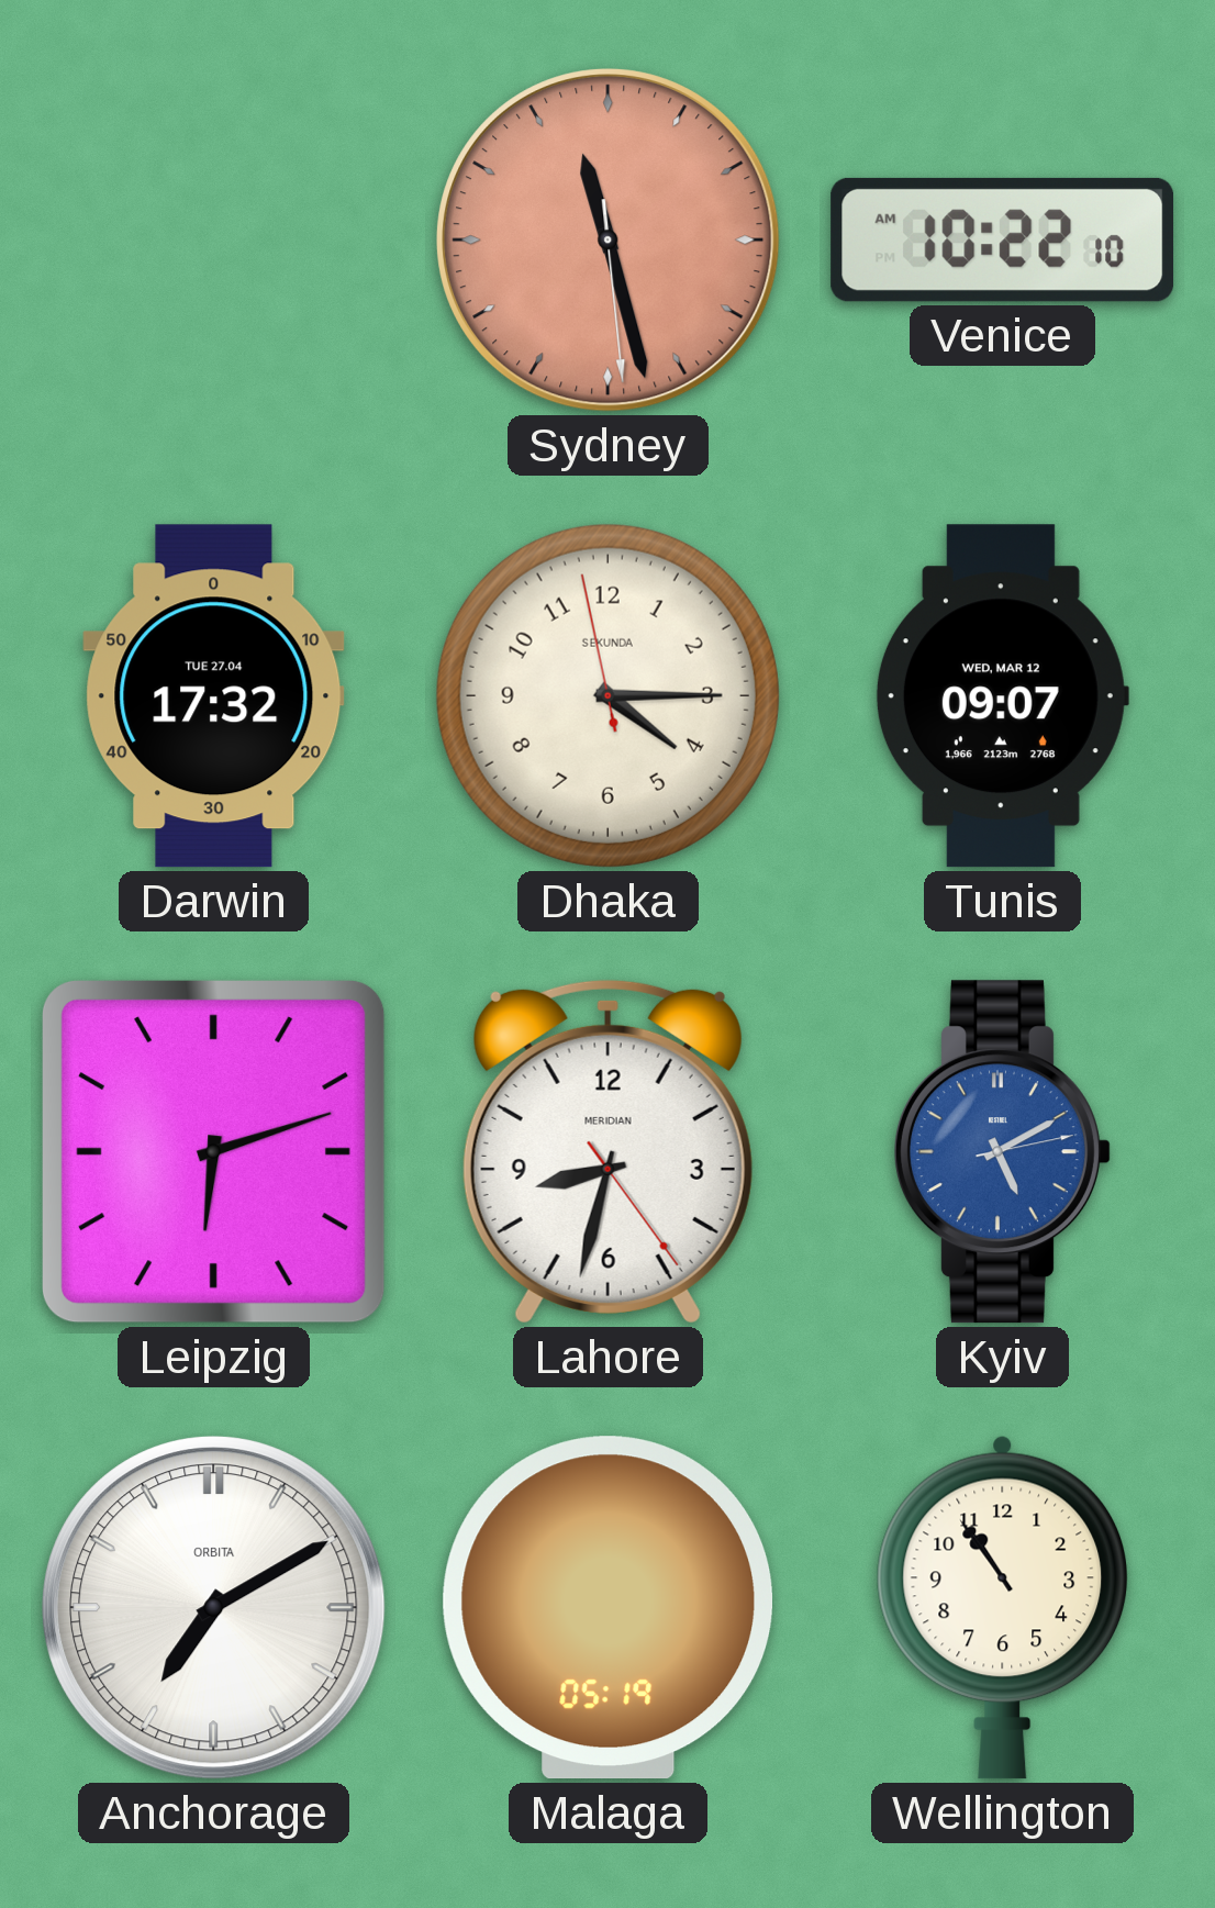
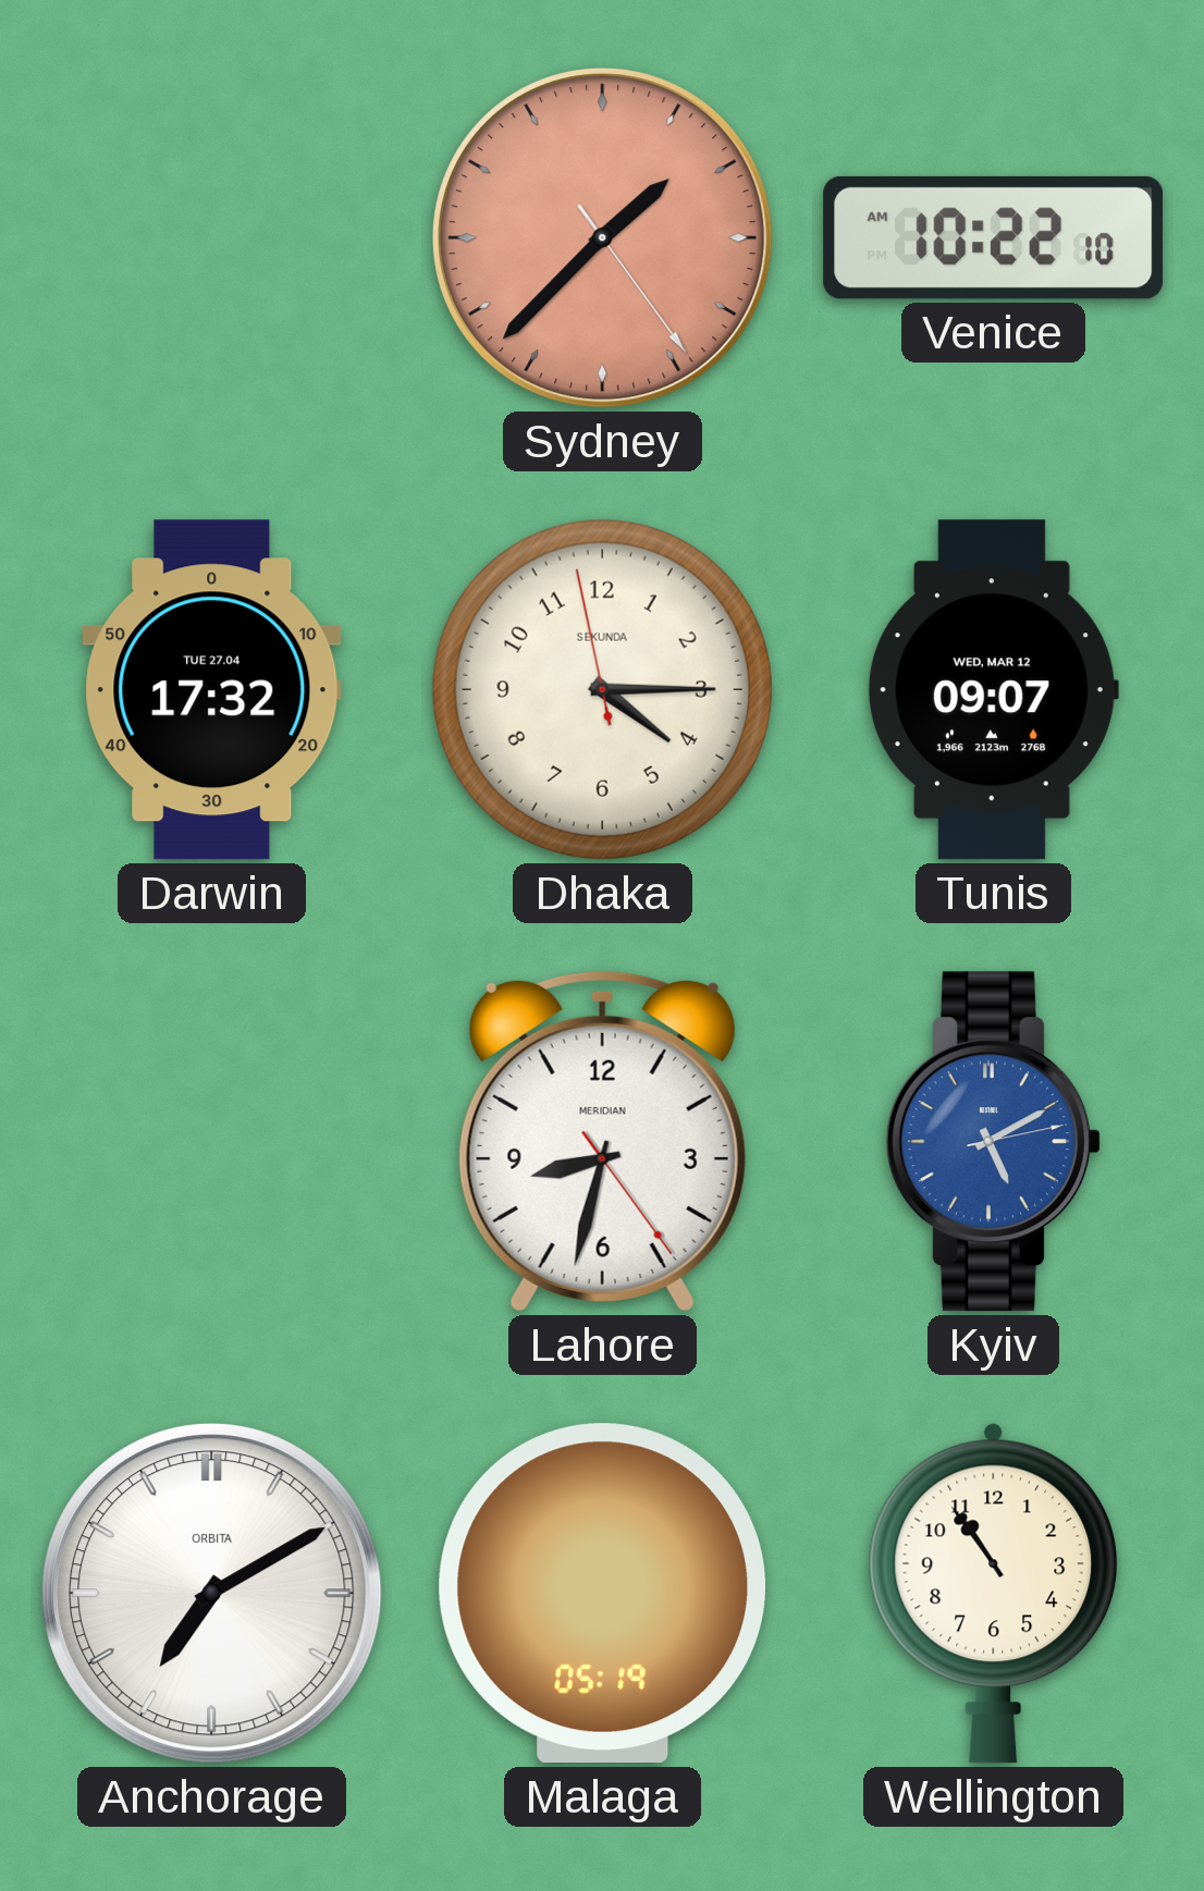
Sydney: 11:27 -> 1:37 (603, 238)
Leipzig: 6:12 -> none (213, 1151)
